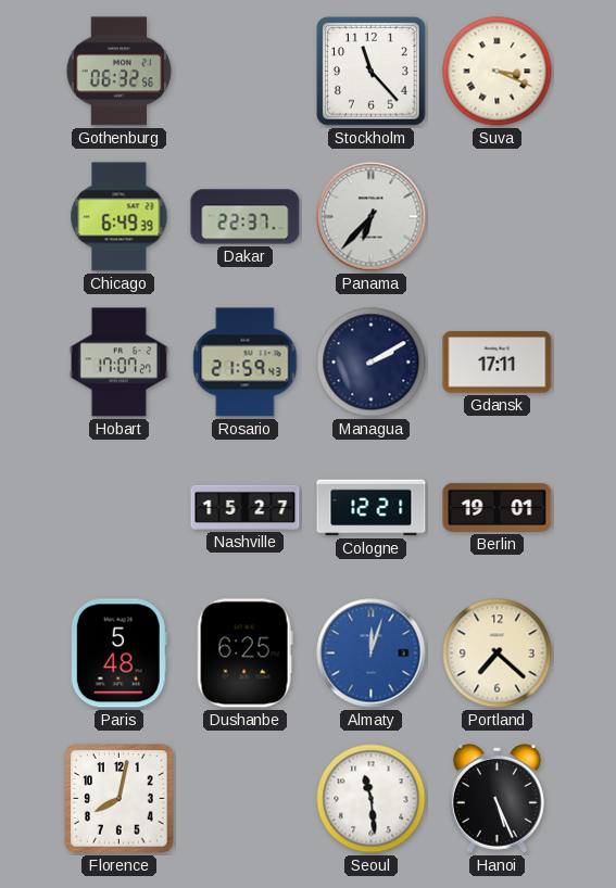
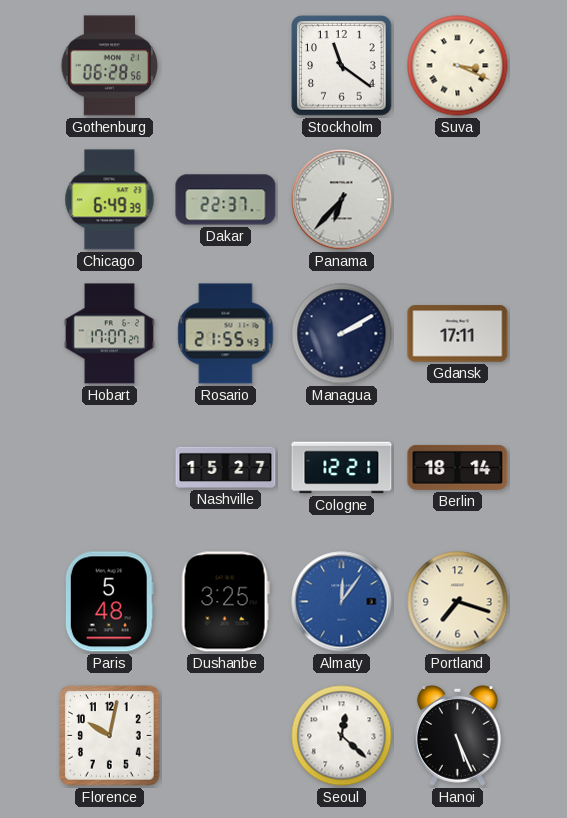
Gothenburg: 06:32 -> 06:28 (110, 66)
Stockholm: 11:23 -> 11:21 (342, 66)
Rosario: 21:59 -> 21:55 (226, 334)
Berlin: 19:01 -> 18:14 (458, 467)
Dushanbe: 6:25 -> 3:25 (225, 602)
Almaty: 12:03 -> 12:06 (342, 602)
Portland: 7:22 -> 7:18 (458, 602)
Florence: 8:02 -> 10:02 (110, 736)
Seoul: 11:29 -> 12:22 (342, 736)
